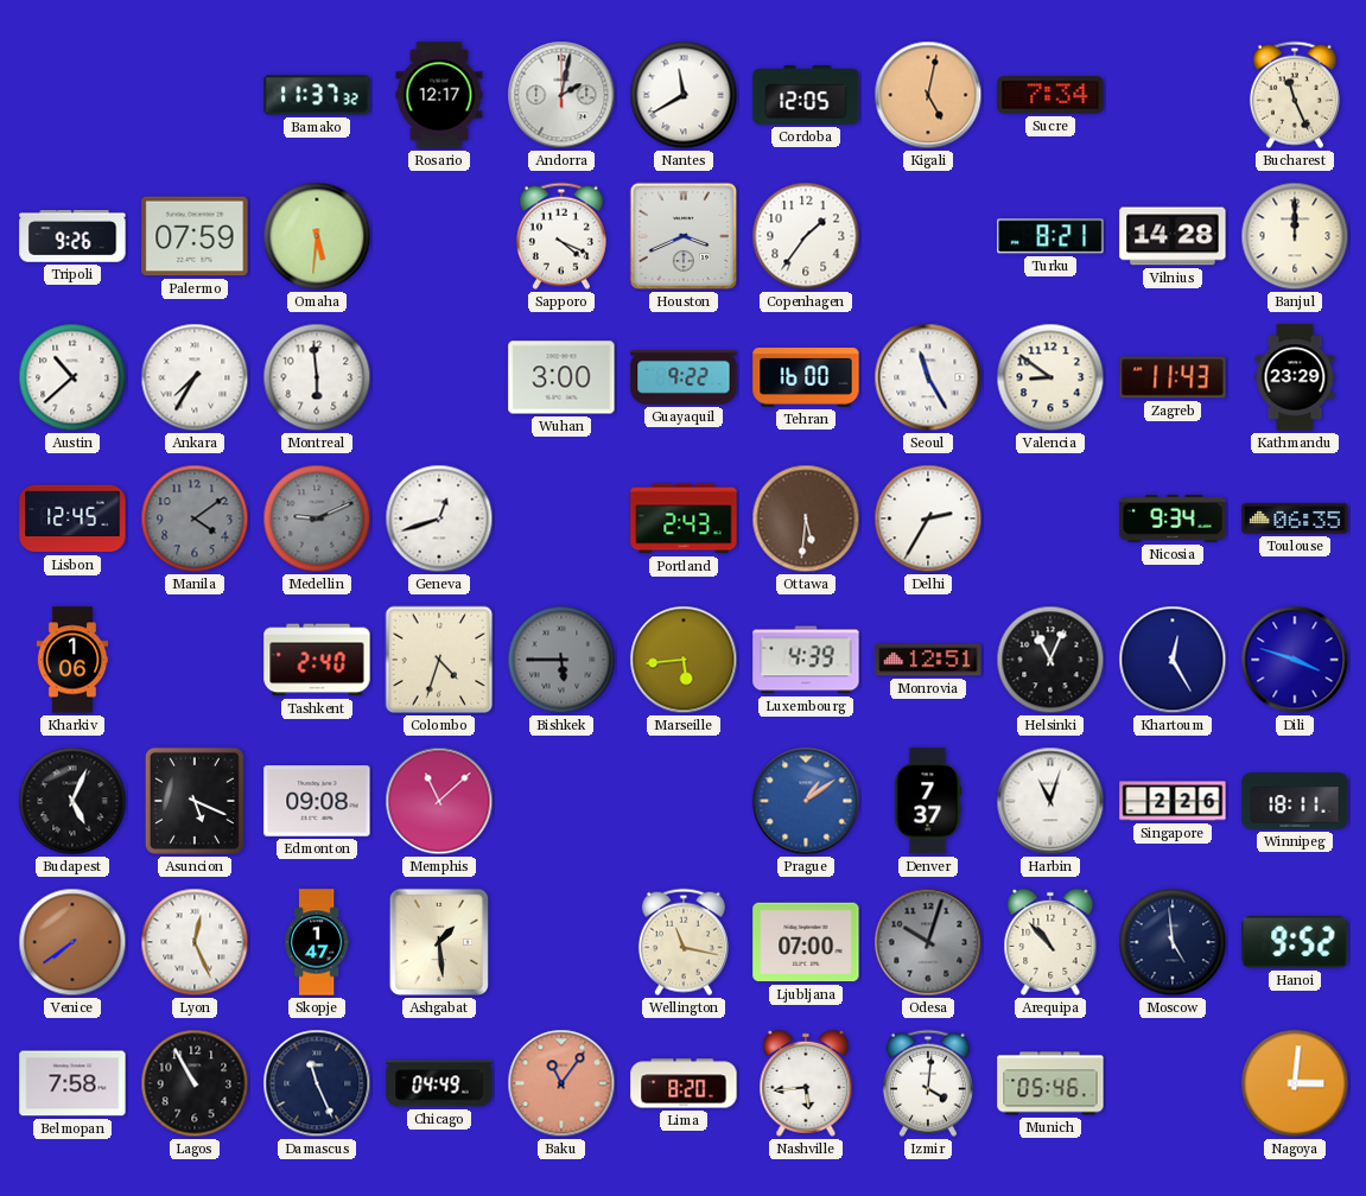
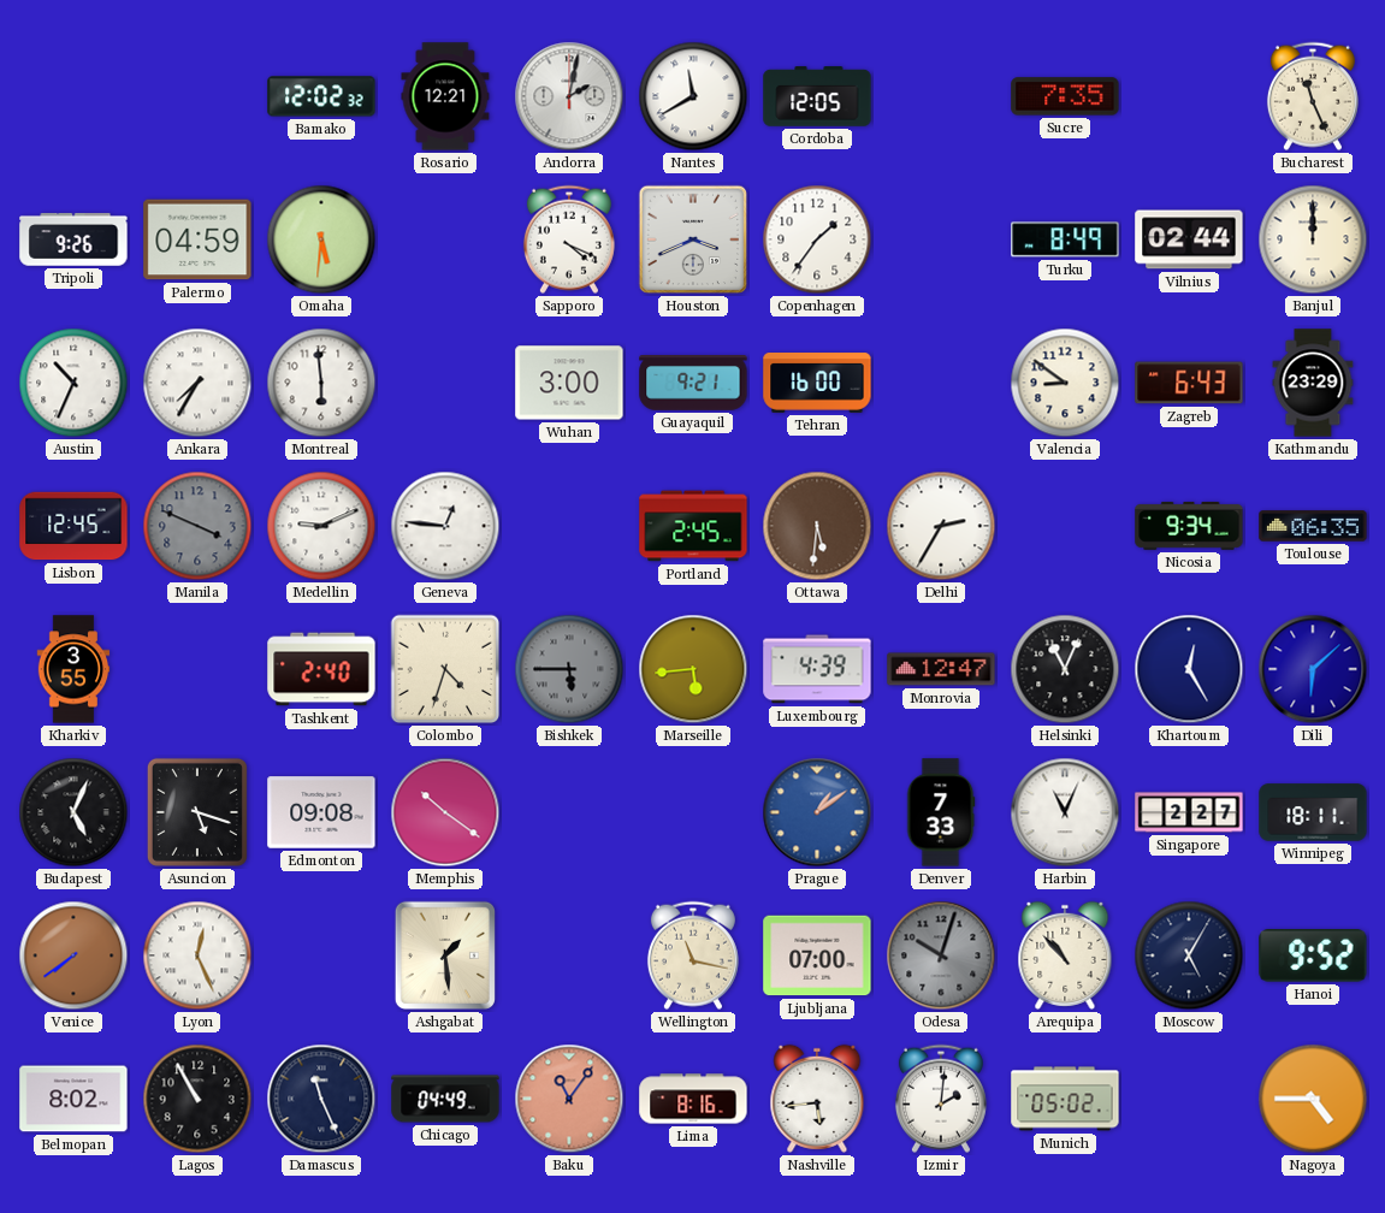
Bamako: 11:37 -> 12:02 (321, 96)
Rosario: 12:17 -> 12:21 (445, 96)
Kigali: 5:02 -> none (928, 95)
Sucre: 7:34 -> 7:35 (1065, 96)
Palermo: 07:59 -> 04:59 (197, 239)
Turku: 8:21 -> 8:49 (1065, 239)
Vilnius: 14:28 -> 02:44 (1189, 239)
Austin: 10:38 -> 10:34 (73, 383)
Guayaquil: 9:22 -> 9:21 (693, 384)
Seoul: 11:25 -> none (928, 377)
Zagreb: 11:43 -> 6:43 (1189, 383)
Manila: 4:09 -> 3:49 (197, 526)
Medellin dial: grey -> white (321, 526)
Geneva: 12:42 -> 12:46 (445, 526)
Portland: 2:43 -> 2:45 (693, 526)
Kharkiv: 1:06 -> 3:55 (73, 669)
Monrovia: 12:51 -> 12:47 (941, 669)
Dili: 3:48 -> 6:08 (1313, 669)
Asuncion: 5:19 -> 5:18 (197, 812)
Memphis: 11:08 -> 10:21 (445, 812)
Denver: 7:37 -> 7:33 (941, 812)
Harbin: 11:03 -> 11:04 (1065, 812)
Singapore: 2:26 -> 2:27 (1189, 812)
Skopje: 1:47 -> none (317, 942)
Moscow: 4:59 -> 5:05 (1189, 955)
Belmopan: 7:58 -> 8:02 (73, 1099)
Lima: 8:20 -> 8:16 (693, 1099)
Izmir: 4:01 -> 2:01 (941, 1099)
Munich: 05:46 -> 05:02 (1065, 1099)
Nagoya: 3:01 -> 4:45 (1313, 1099)
